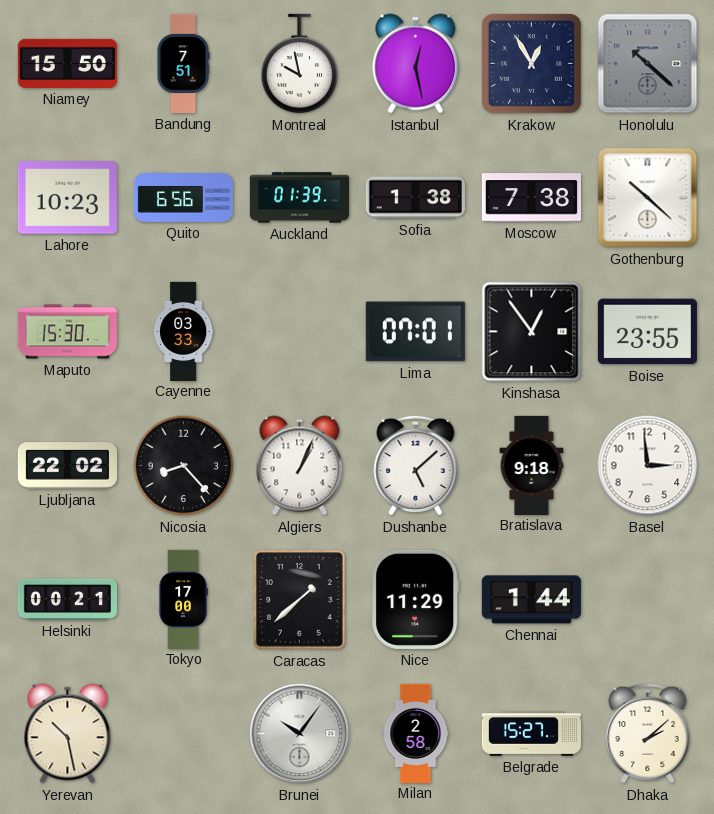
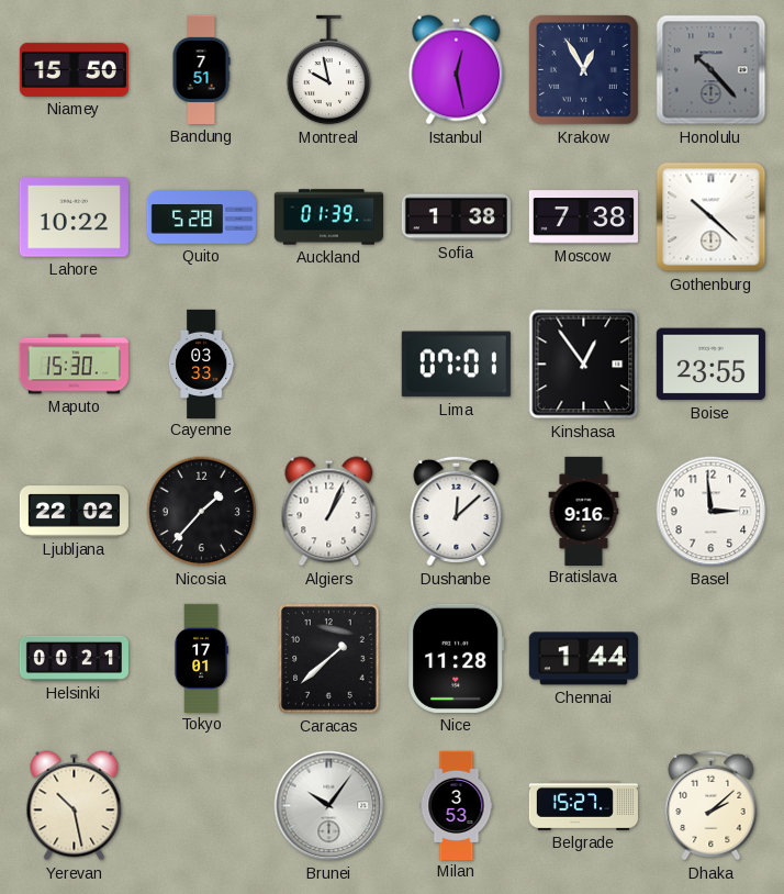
Honolulu: 10:22 -> 10:23 (712, 70)
Lahore: 10:23 -> 10:22 (74, 217)
Quito: 6:56 -> 5:28 (201, 217)
Nicosia: 8:23 -> 1:37 (202, 512)
Dushanbe: 5:08 -> 12:08 (457, 511)
Bratislava: 9:18 -> 9:16 (584, 511)
Tokyo: 17:00 -> 17:01 (201, 658)
Nice: 11:29 -> 11:28 (457, 658)
Milan: 2:58 -> 3:53 (457, 805)
